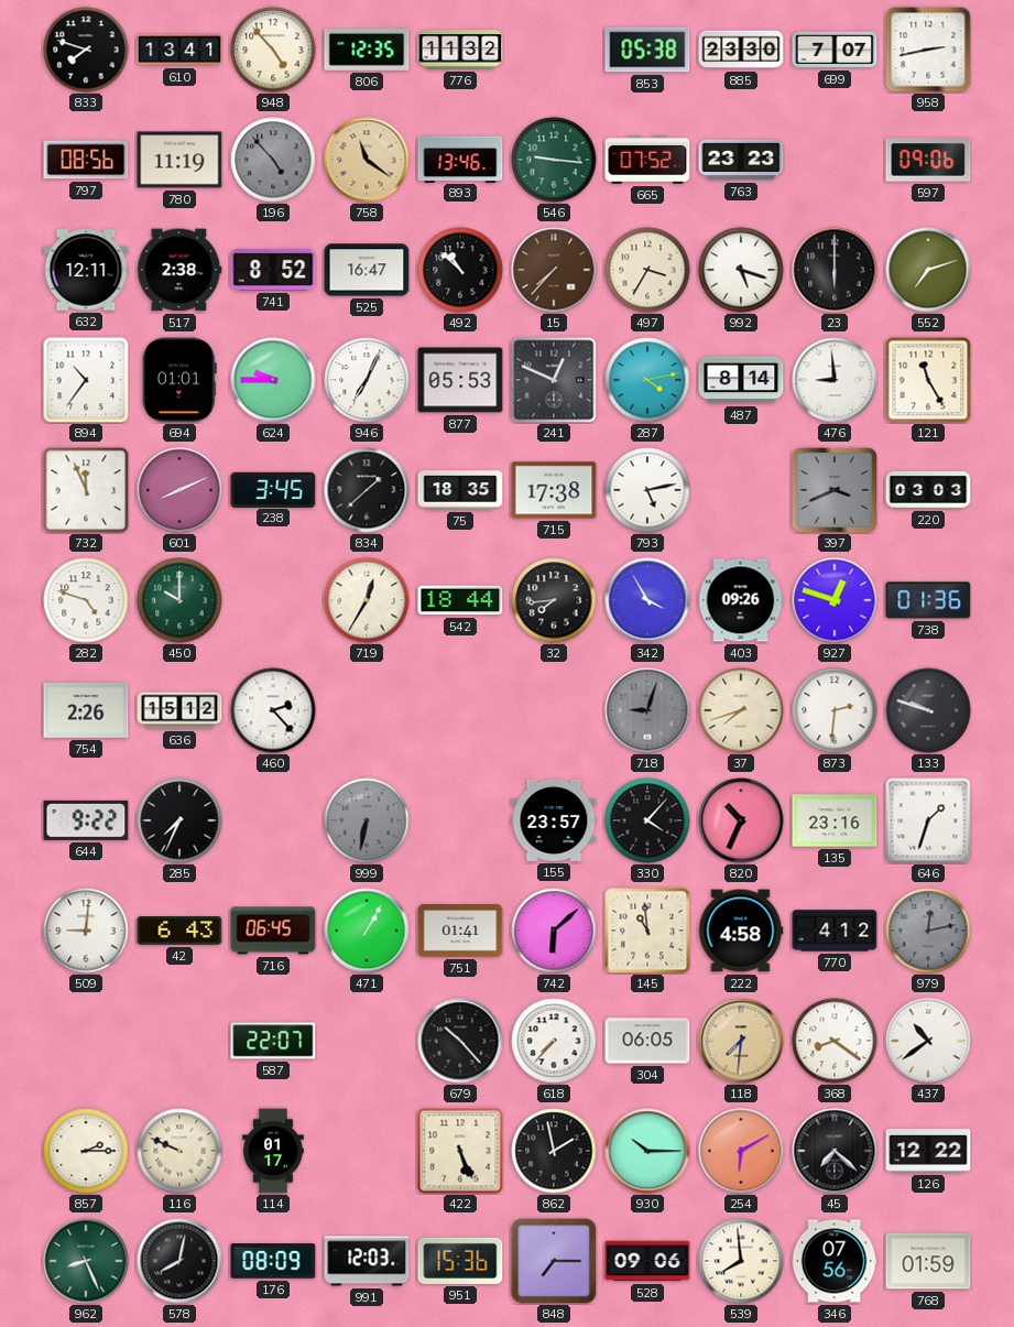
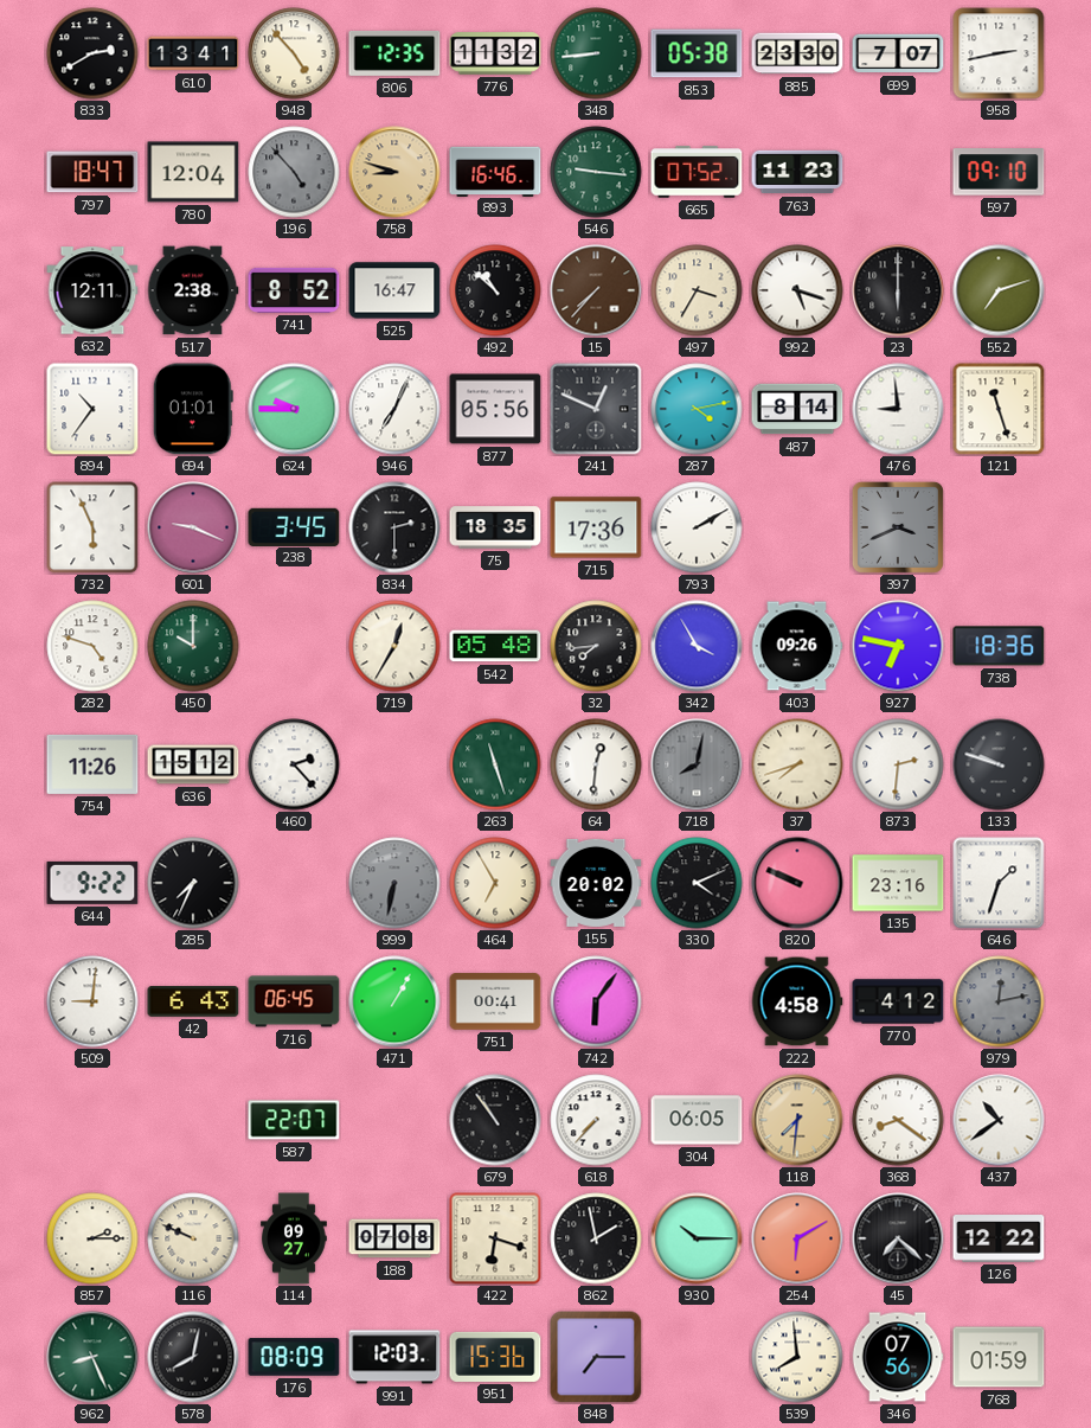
833: 7:48 -> 2:40 (92, 53)
348: none -> 8:44 (596, 53)
797: 08:56 -> 18:47 (92, 172)
780: 11:19 -> 12:04 (193, 172)
758: 11:21 -> 8:48 (394, 172)
893: 13:46 -> 16:46 (495, 171)
763: 23:23 -> 11:23 (797, 172)
597: 09:06 -> 09:10 (999, 172)
877: 05:53 -> 05:56 (495, 409)
121: 11:25 -> 11:27 (999, 409)
732: 11:56 -> 5:56 (92, 527)
601: 8:11 -> 9:19 (193, 527)
834: 1:38 -> 2:30 (394, 527)
715: 17:38 -> 17:36 (596, 527)
793: 5:13 -> 2:10 (697, 527)
220: 03:03 -> none (928, 490)
542: 18:44 -> 05:48 (495, 646)
927: 12:48 -> 6:47 (898, 646)
738: 01:36 -> 18:36 (999, 646)
754: 2:26 -> 11:26 (92, 764)
263: none -> 11:27 (495, 764)
64: none -> 12:31 (596, 764)
718: 9:03 -> 8:02 (697, 764)
464: none -> 6:55 (495, 883)
155: 23:57 -> 20:02 (596, 883)
330: 4:07 -> 4:11 (697, 883)
820: 10:34 -> 9:49 (797, 883)
751: 01:41 -> 00:41 (495, 1001)
742: 6:08 -> 6:06 (596, 1001)
145: 10:59 -> none (647, 931)
679: 10:23 -> 10:54 (495, 1120)
114: 01:17 -> 09:27 (294, 1238)
188: none -> 07:08 (394, 1238)
422: 5:26 -> 6:18 (495, 1238)
528: 09:06 -> none (647, 1261)
